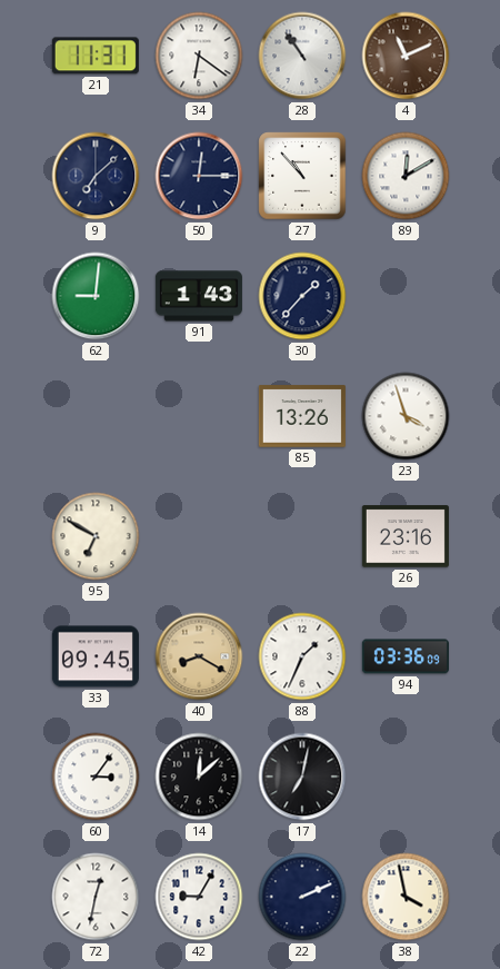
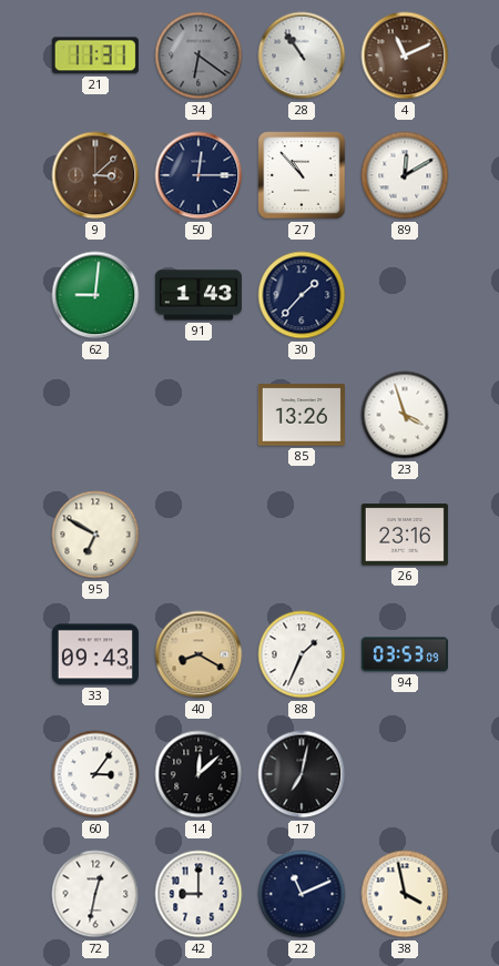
34 dial: white -> grey (198, 55)
9: 7:08 -> 3:08 (95, 175)
9 dial: navy -> brown (95, 175)
33: 09:45 -> 09:43 (95, 654)
94: 03:36 -> 03:53 (405, 654)
42: 9:05 -> 9:00 (198, 894)
22: 2:11 -> 11:11 (302, 894)
